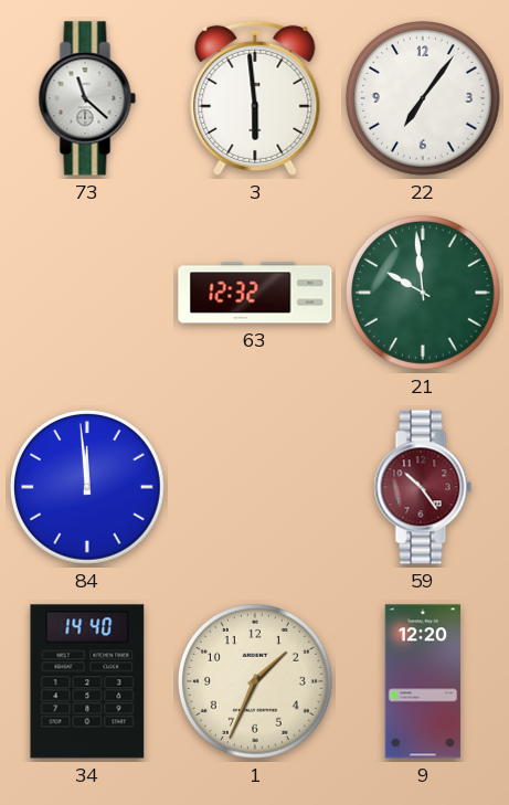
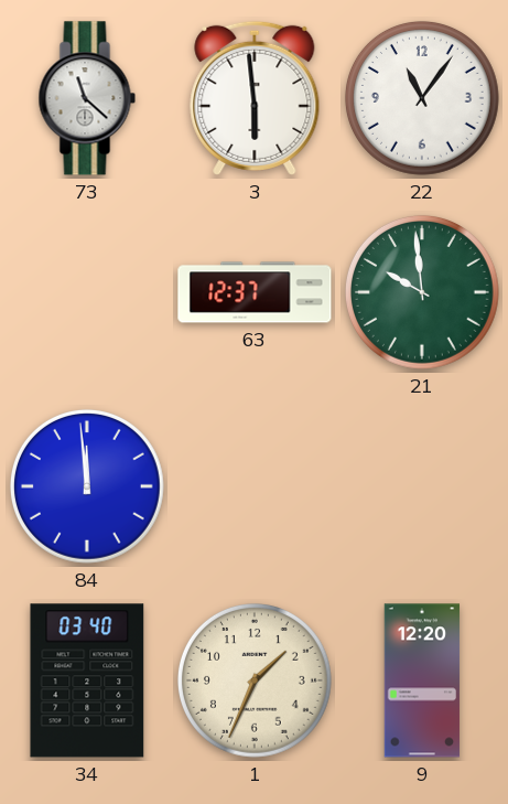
22: 7:06 -> 11:06 (422, 98)
63: 12:32 -> 12:37 (255, 292)
59: 10:24 -> none (423, 487)
34: 14:40 -> 03:40 (87, 680)
